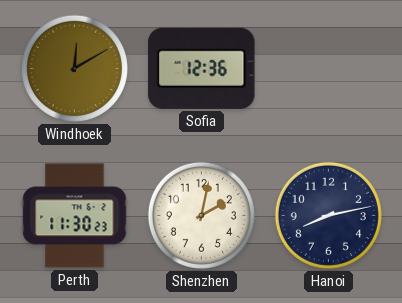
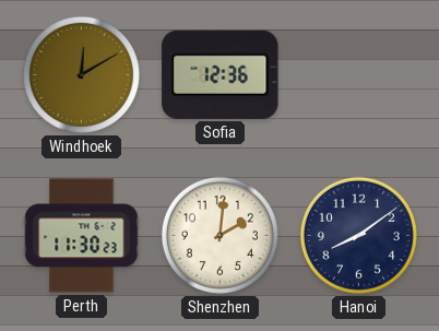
Shenzhen: 2:02 -> 2:01 (220, 235)
Hanoi: 8:13 -> 8:09 (358, 235)
